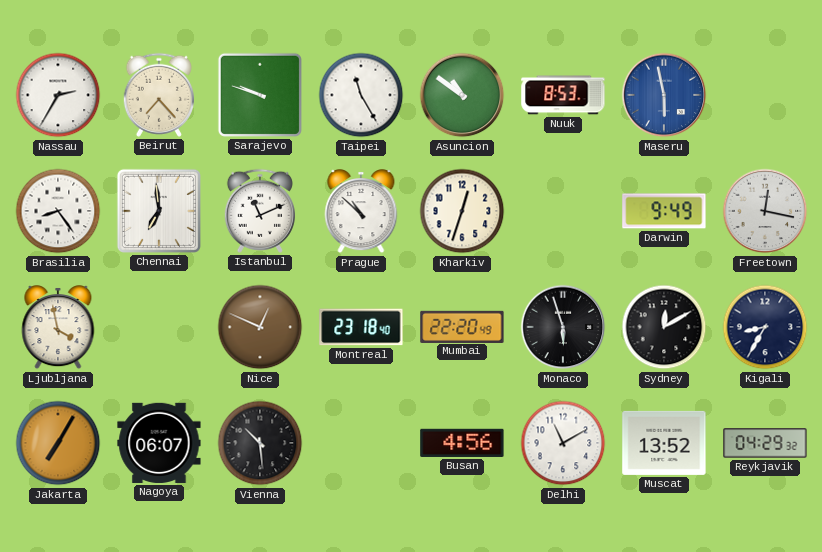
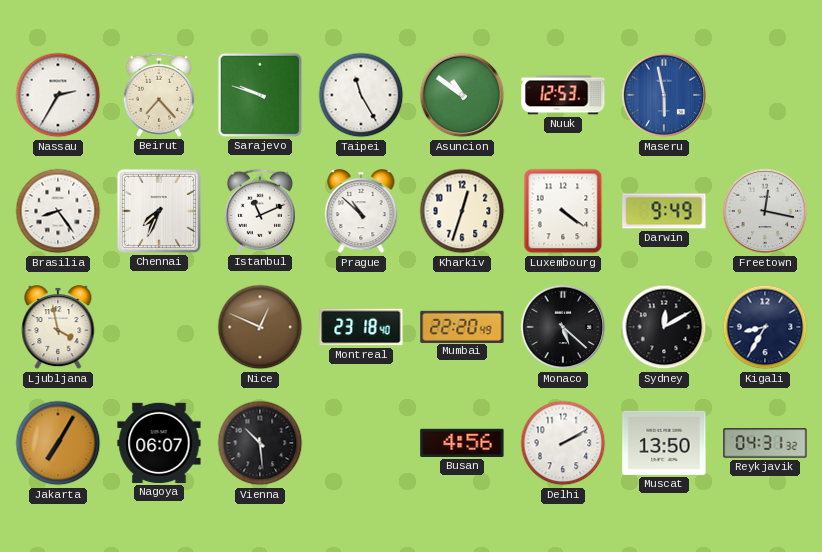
Nuuk: 8:53 -> 12:53 (563, 95)
Chennai: 6:59 -> 7:34 (159, 211)
Luxembourg: none -> 4:21 (563, 211)
Monaco: 5:57 -> 5:22 (563, 327)
Delhi: 11:10 -> 2:10 (563, 443)
Muscat: 13:52 -> 13:50 (664, 443)
Reykjavik: 04:29 -> 04:31 (765, 443)
